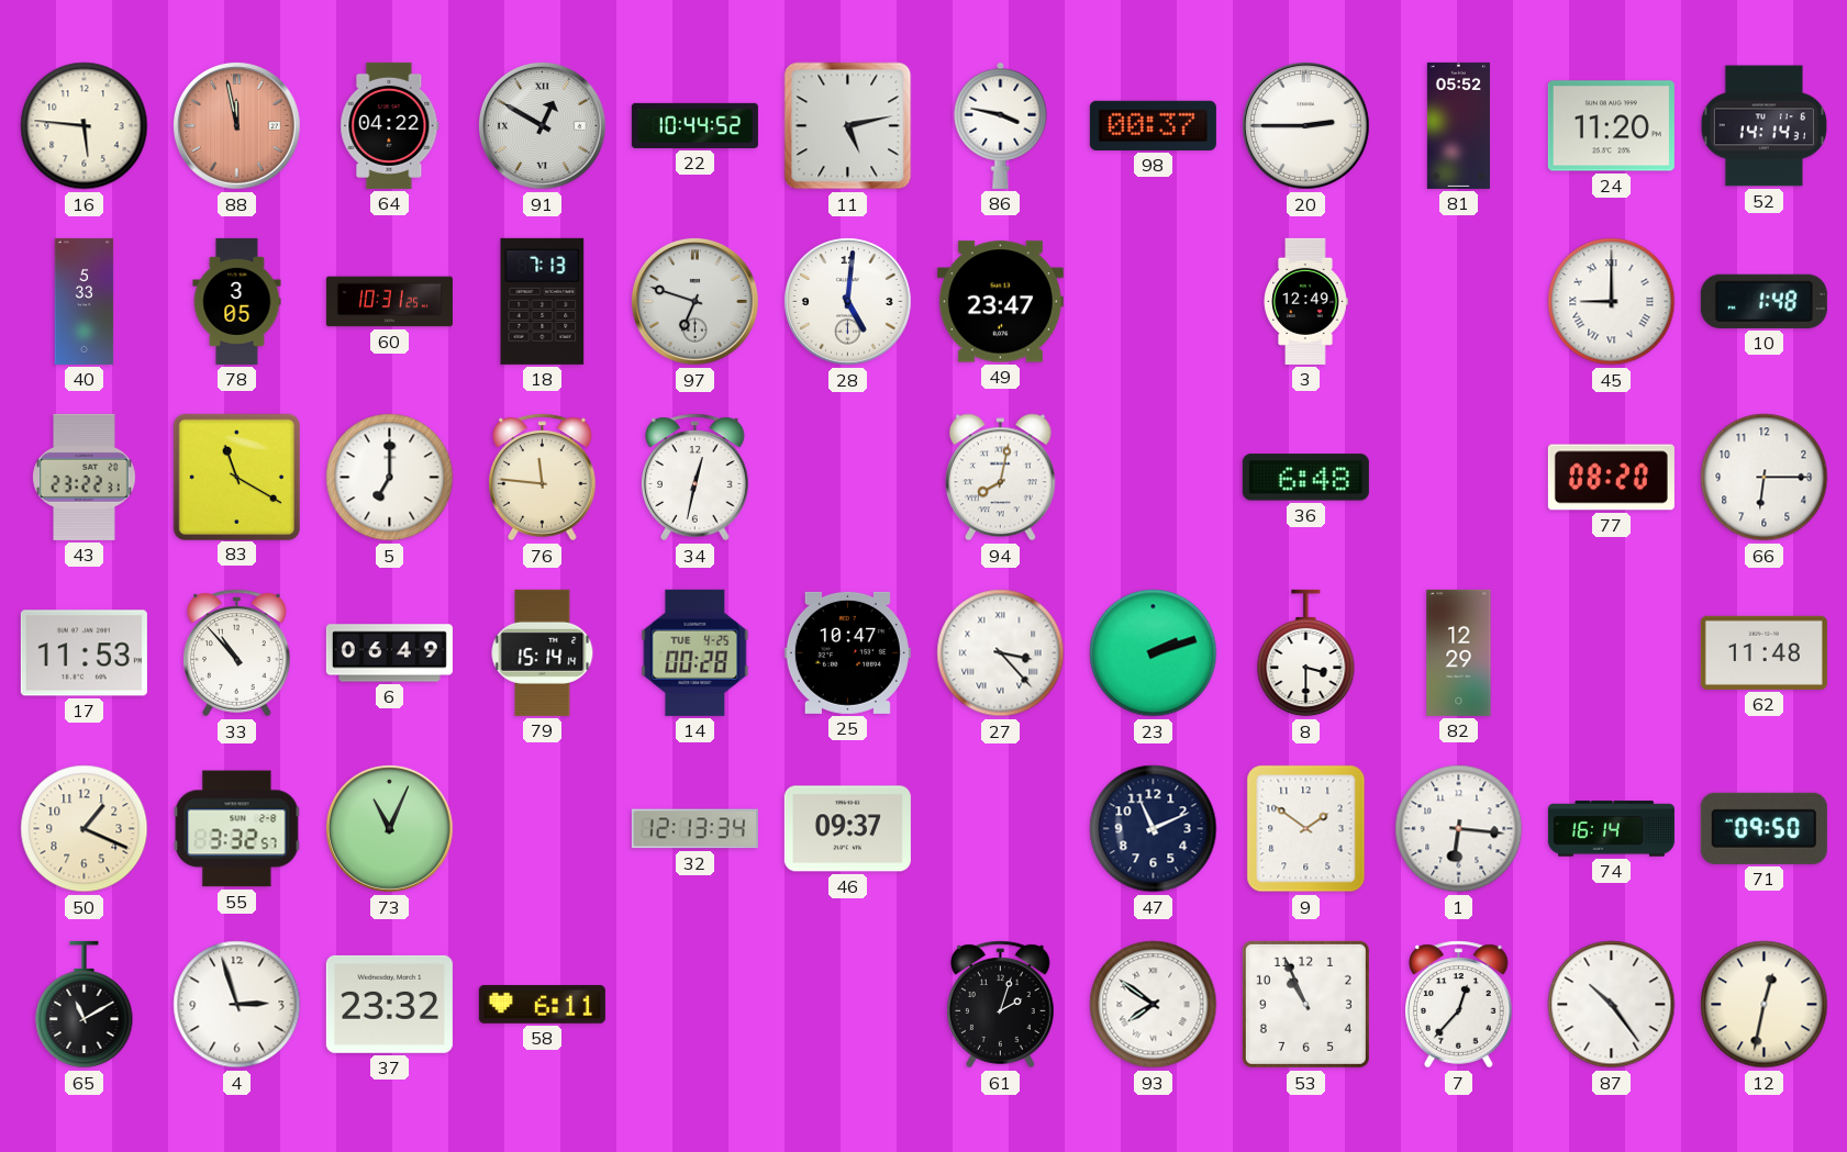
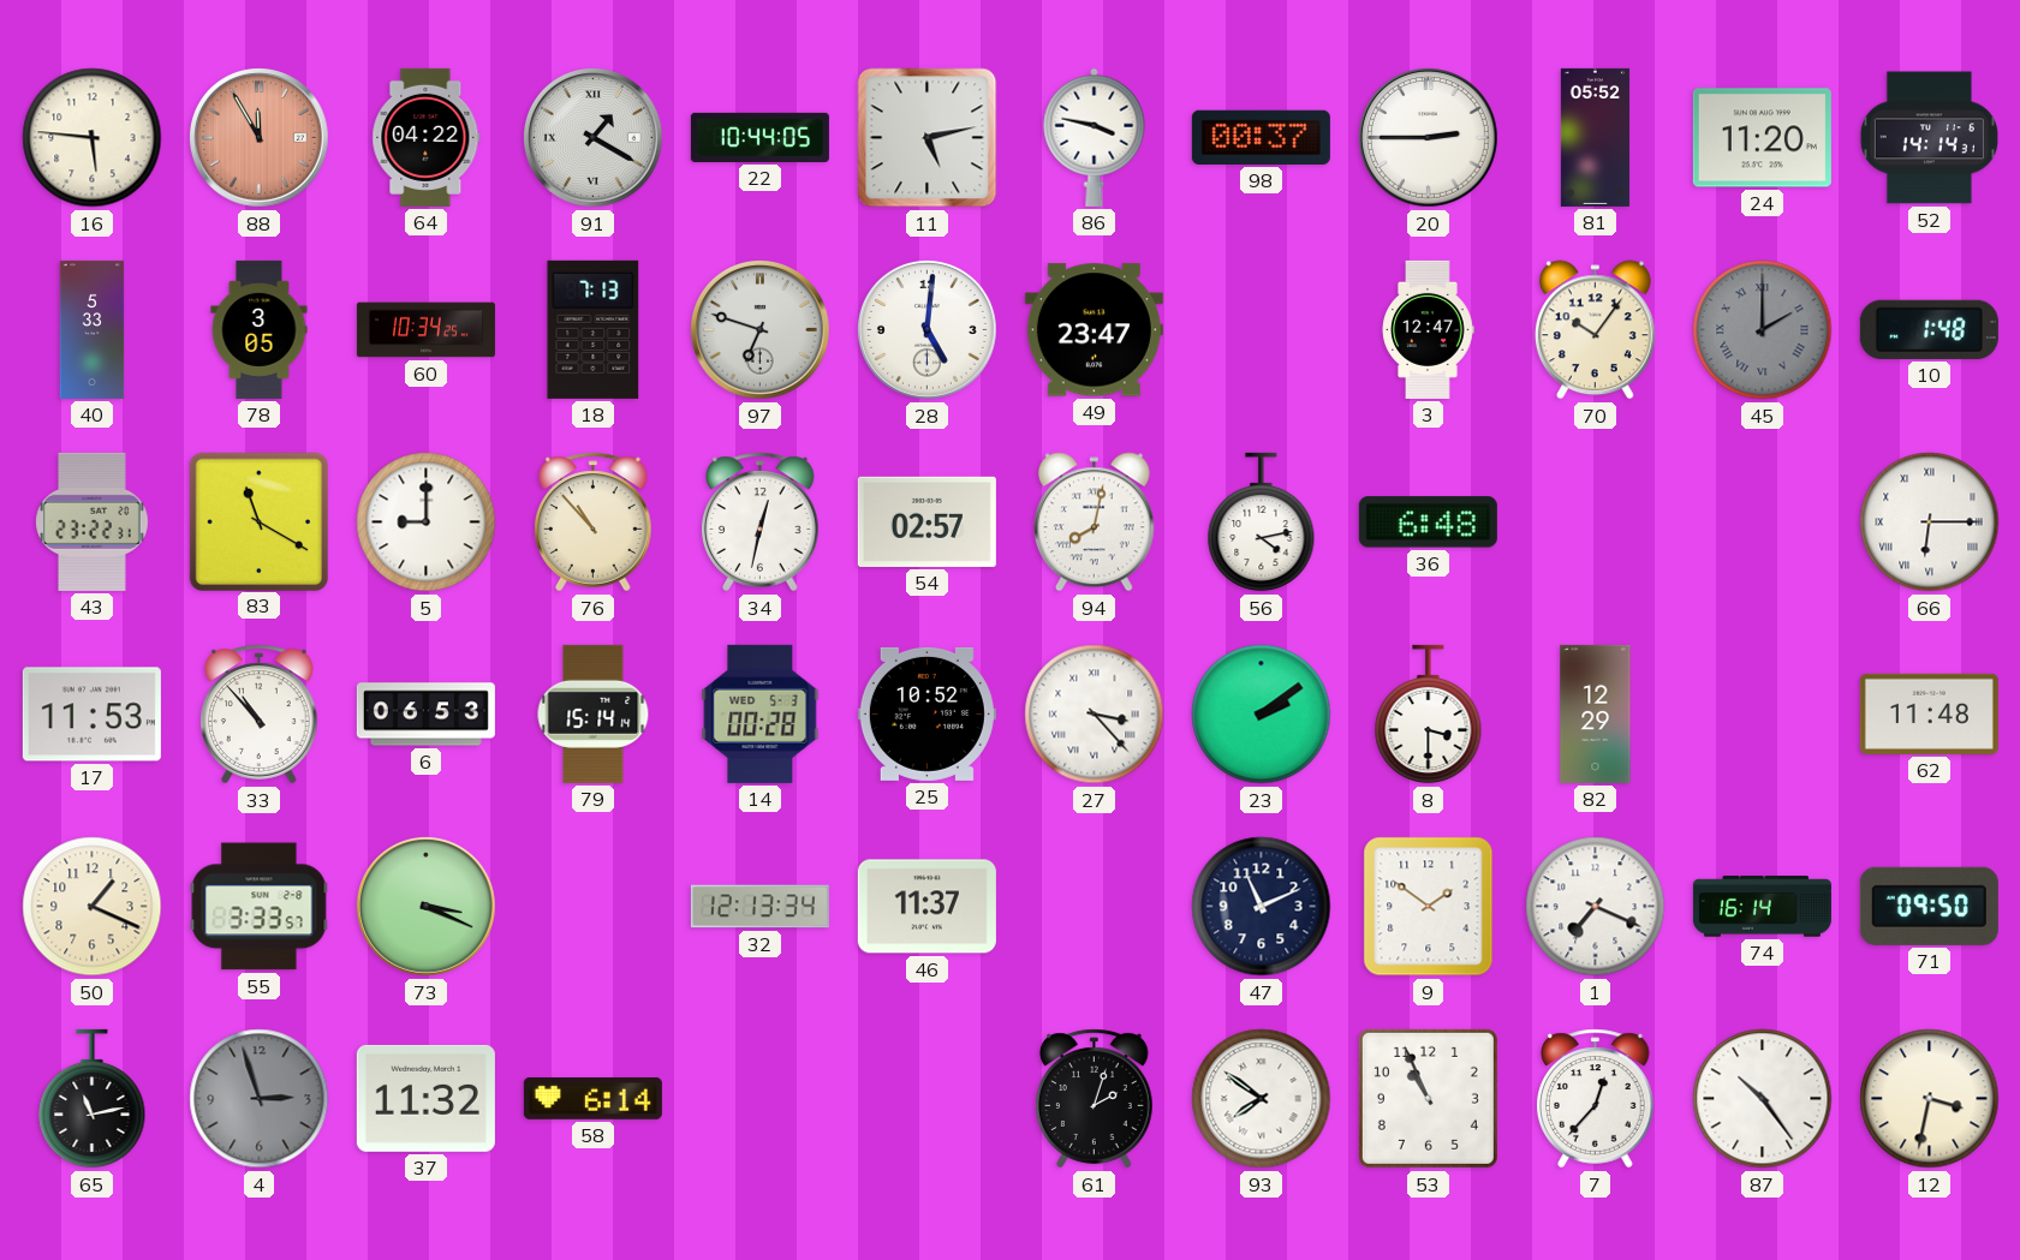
88: 11:58 -> 11:55 (258, 137)
91: 12:50 -> 1:20 (592, 137)
22: 10:44:52 -> 10:44:05 (759, 137)
60: 10:31 -> 10:34 (425, 330)
3: 12:49 -> 12:47 (1428, 329)
70: none -> 10:06 (1595, 330)
45: 9:00 -> 2:00 (1763, 330)
45 dial: white -> grey (1763, 330)
5: 7:00 -> 9:00 (427, 522)
76: 11:46 -> 10:53 (594, 522)
54: none -> 02:57 (926, 521)
56: none -> 4:13 (1262, 522)
77: 08:20 -> none (1611, 478)
66 numerals: Arabic -> Roman (1930, 522)
6: 06:49 -> 06:53 (425, 715)
14 date: TUE 4-25 -> WED 5-3 (761, 713)
25: 10:47 -> 10:52 (926, 713)
23: 2:12 -> 2:09 (1262, 715)
55: 3:32 -> 3:33 (260, 907)
73: 11:04 -> 3:19 (425, 906)
46: 09:37 -> 11:37 (926, 907)
1: 6:16 -> 7:19 (1596, 907)
65: 11:10 -> 11:13 (93, 1099)
4 dial: white -> grey (260, 1099)
37: 23:32 -> 11:32 (425, 1098)
58: 6:11 -> 6:14 (592, 1099)
12: 12:32 -> 3:32 (1930, 1099)
